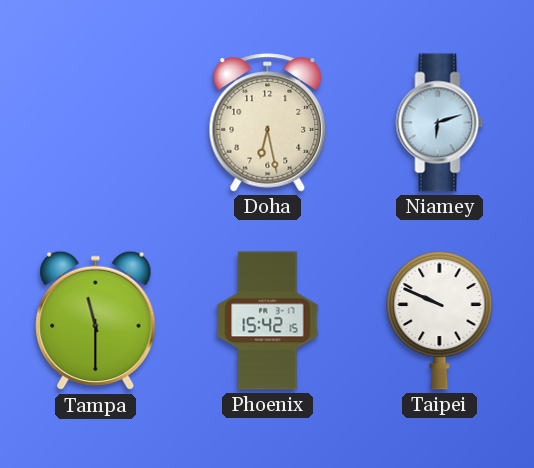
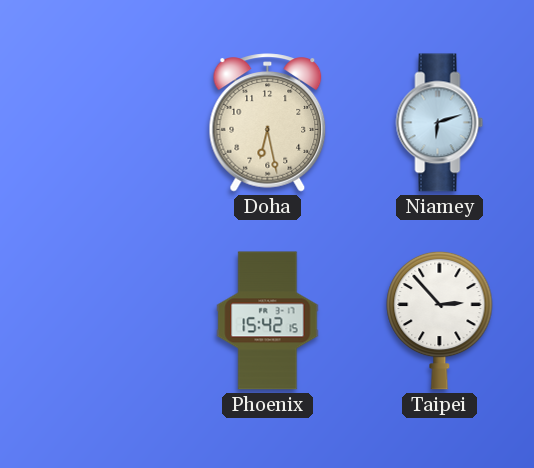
Tampa: 11:30 -> none (96, 321)
Taipei: 9:49 -> 2:53 (440, 320)
